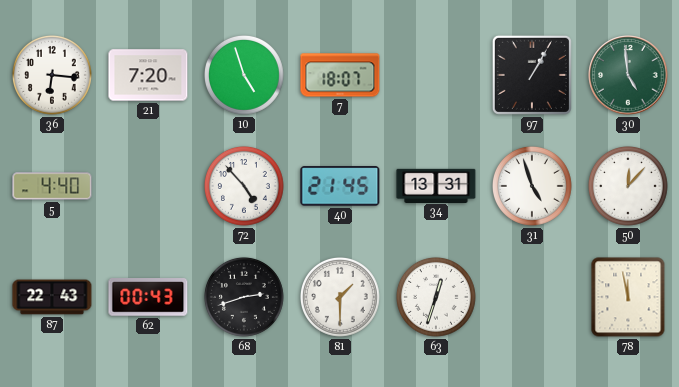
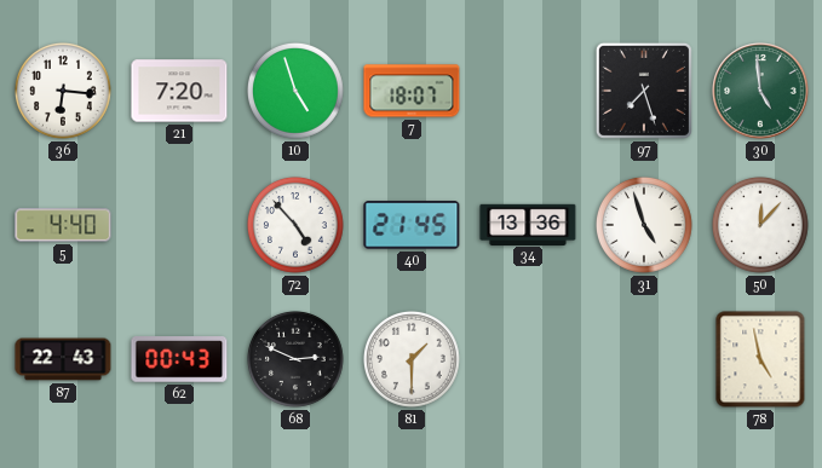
97: 1:05 -> 7:27 (644, 91)
34: 13:31 -> 13:36 (528, 224)
68: 2:42 -> 2:49 (297, 360)
63: 12:33 -> none (437, 298)
78: 11:58 -> 4:58 (760, 359)
